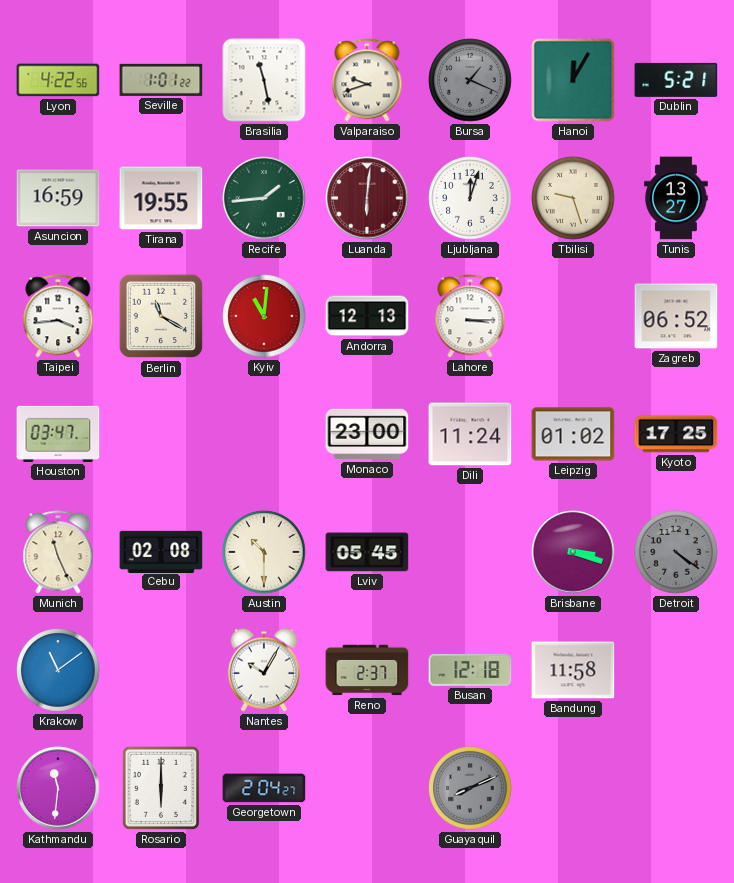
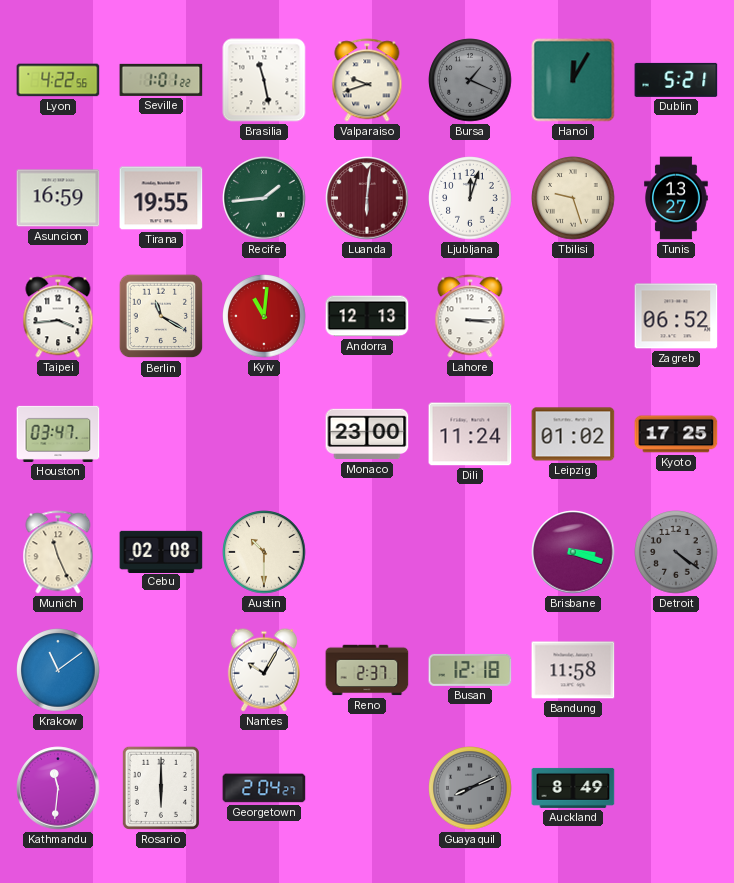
Lviv: 05:45 -> none (367, 552)
Auckland: none -> 8:49 (573, 788)
